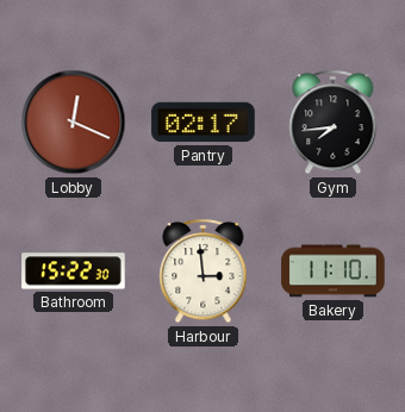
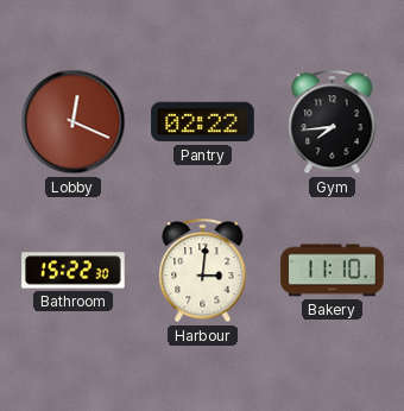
Pantry: 02:17 -> 02:22 (203, 122)
Harbour: 2:59 -> 3:01 (203, 271)
